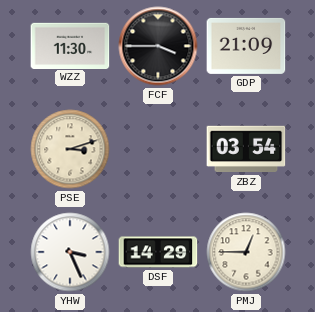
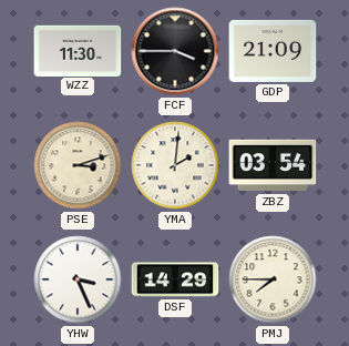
YMA: none -> 2:01 (175, 165)
PMJ: 12:45 -> 7:45 (273, 279)
